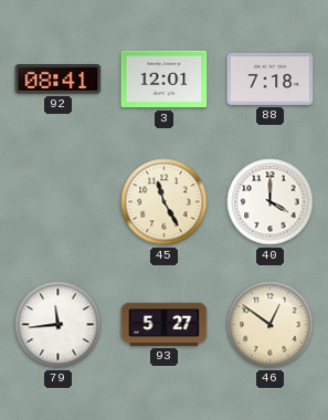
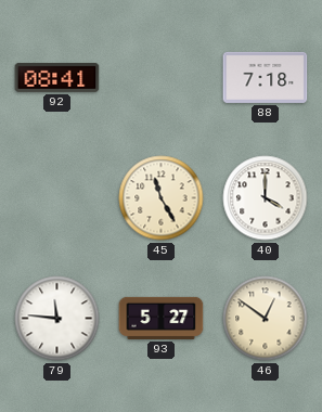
3: 12:01 -> none (165, 80)
79: 11:44 -> 11:46 (57, 319)
